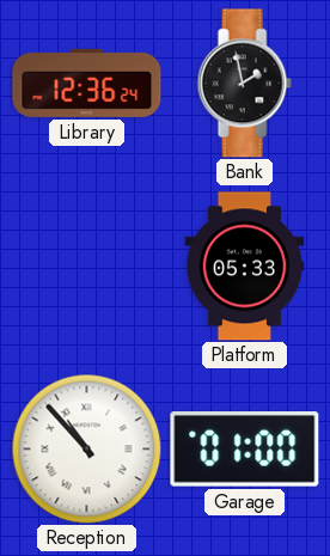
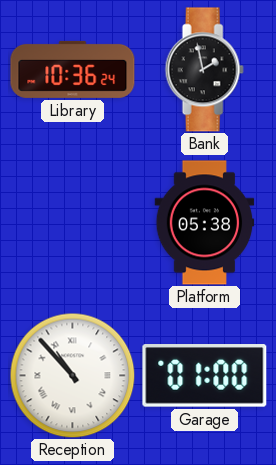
Library: 12:36 -> 10:36 (73, 69)
Platform: 05:33 -> 05:38 (205, 223)
